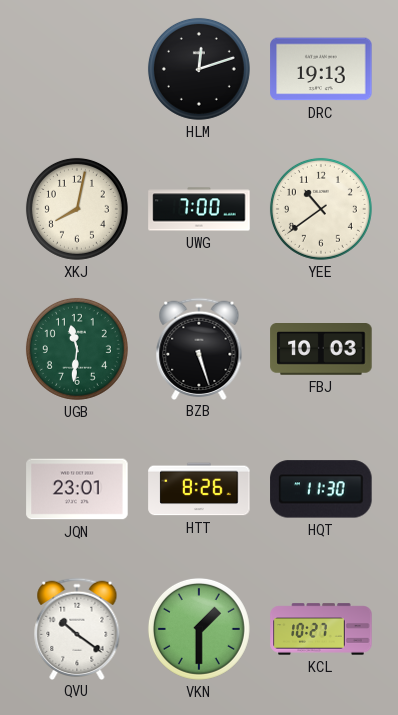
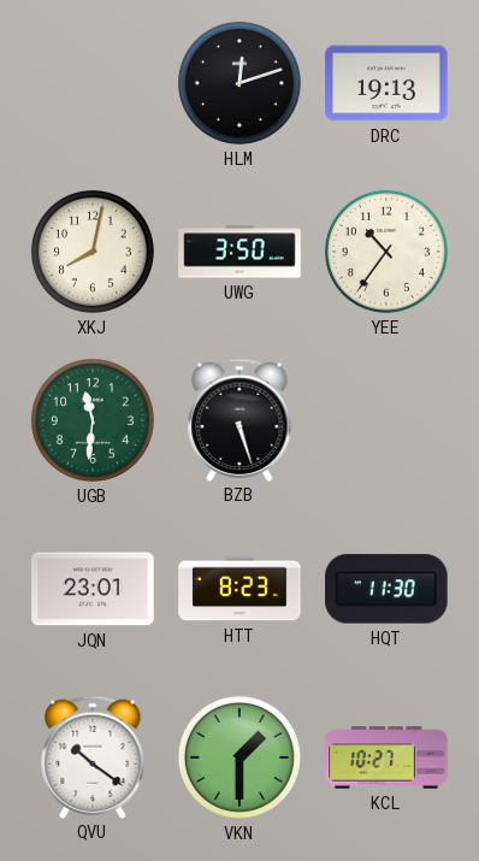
UWG: 7:00 -> 3:50 (239, 252)
YEE: 10:39 -> 10:36 (386, 252)
FBJ: 10:03 -> none (321, 350)
HTT: 8:26 -> 8:23 (239, 589)
